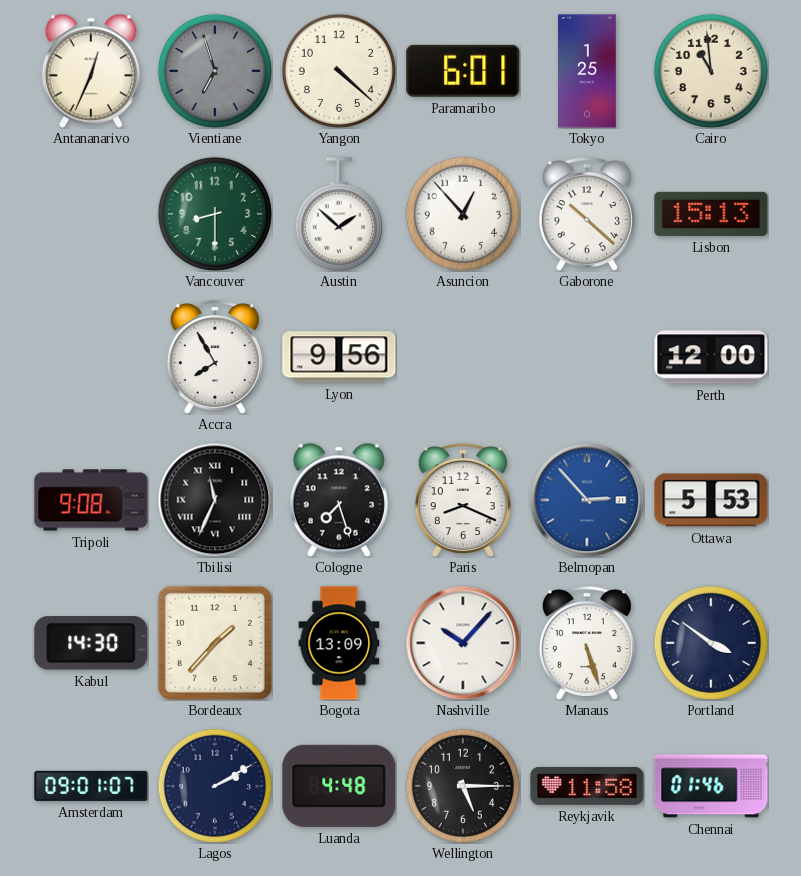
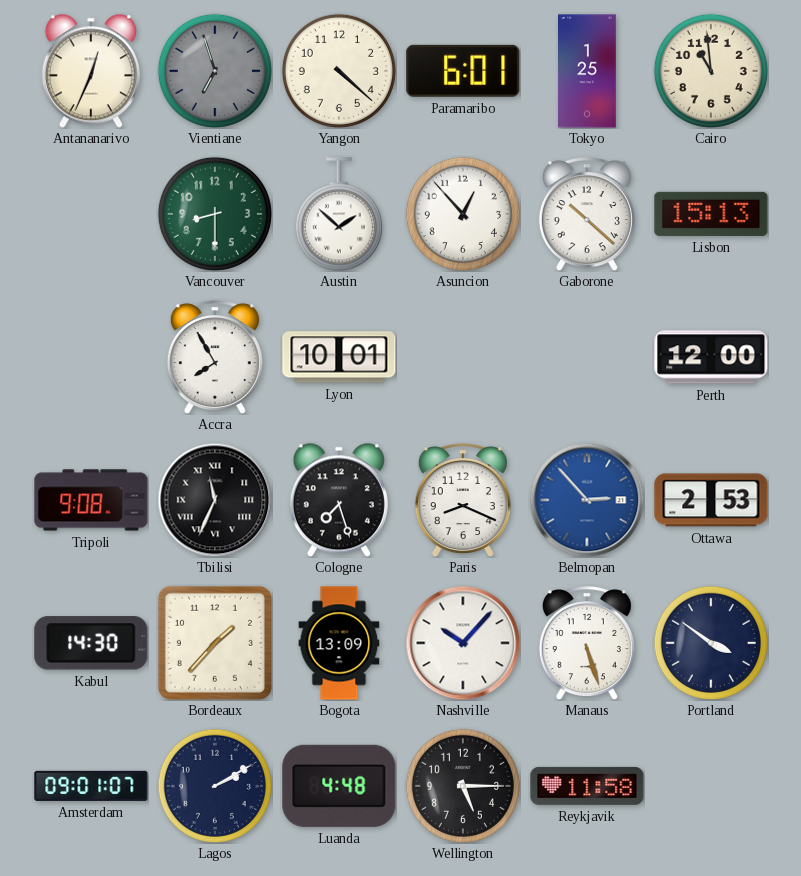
Lyon: 9:56 -> 10:01 (339, 357)
Ottawa: 5:53 -> 2:53 (711, 500)
Chennai: 01:46 -> none (711, 786)
